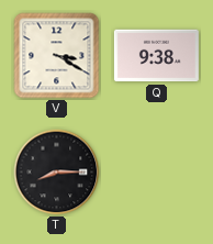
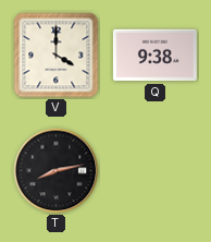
V: 3:20 -> 4:00 (57, 56)
T: 8:15 -> 8:13 (57, 171)
